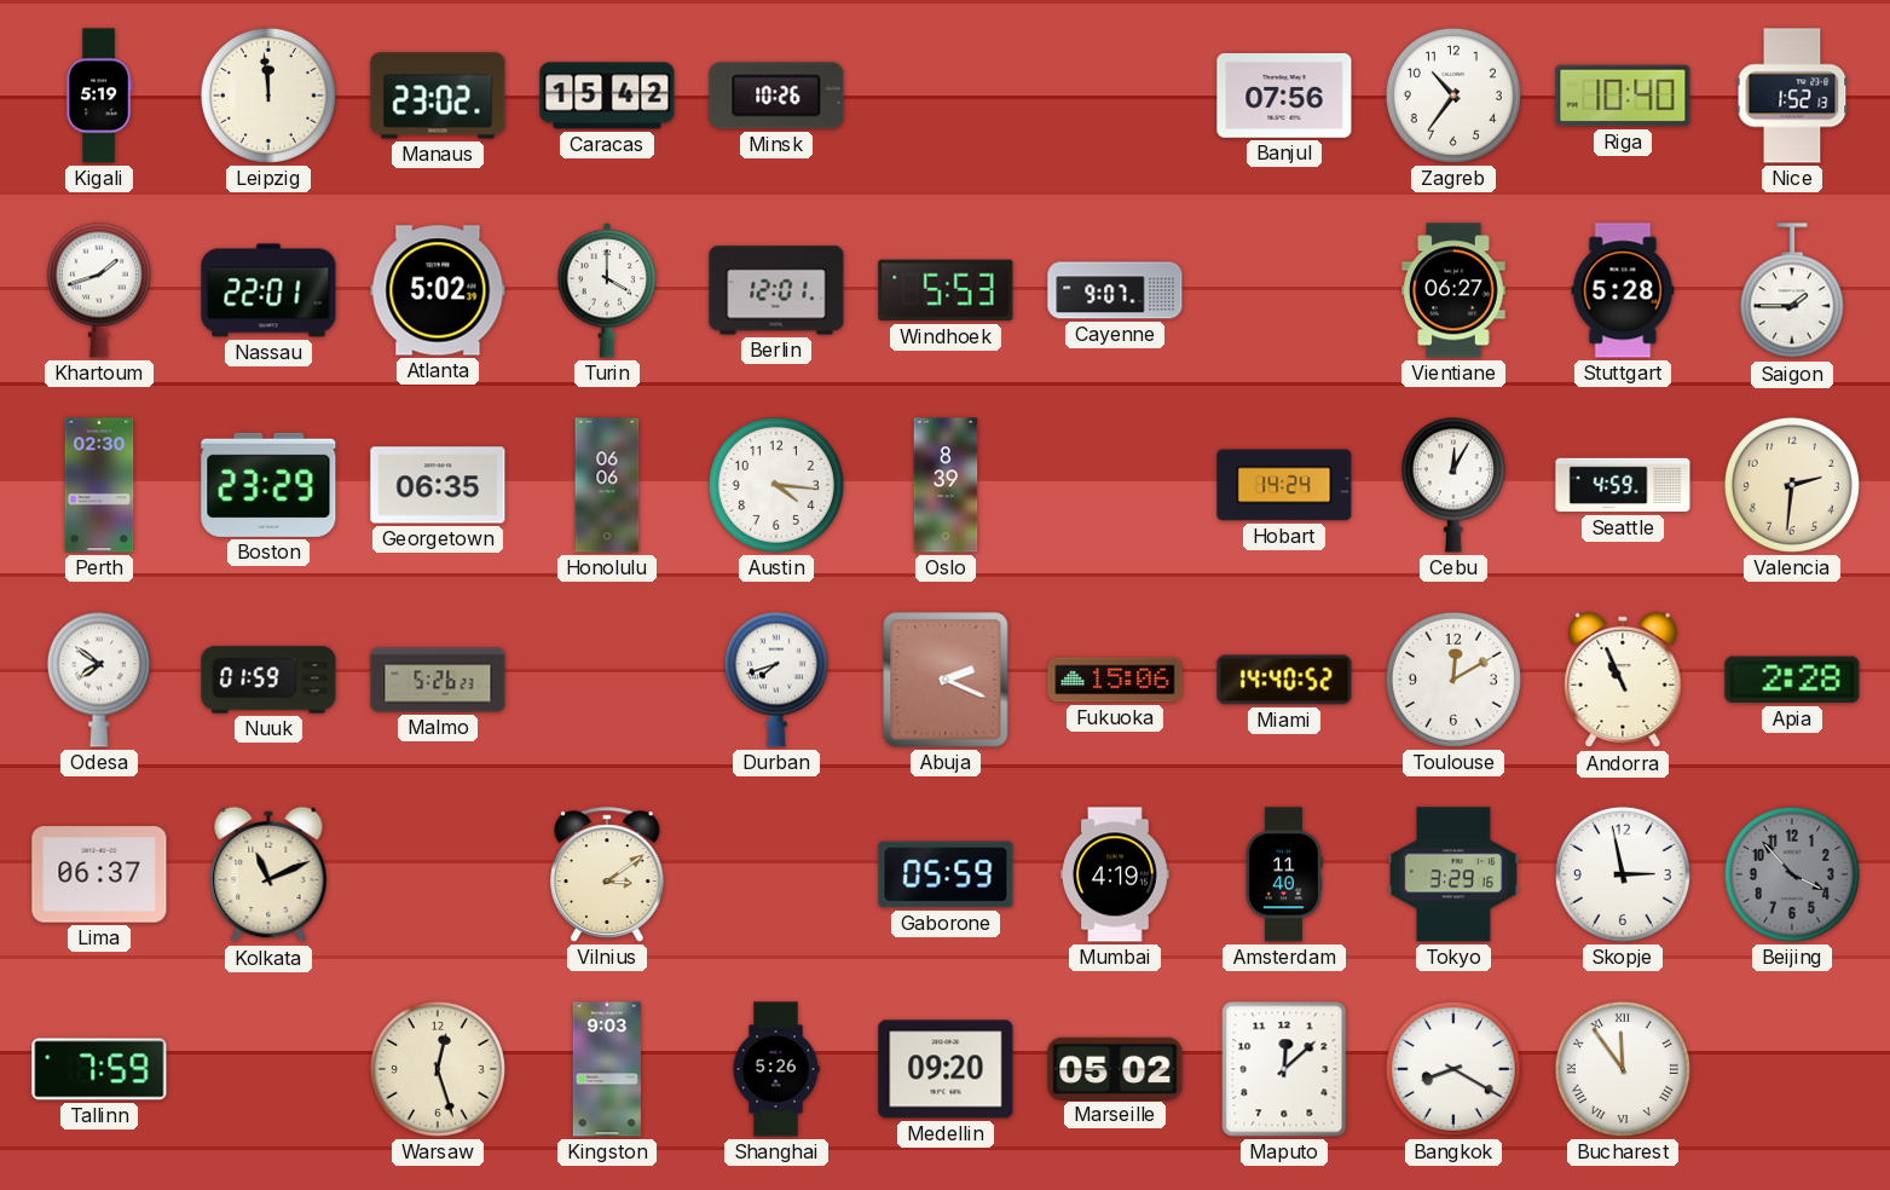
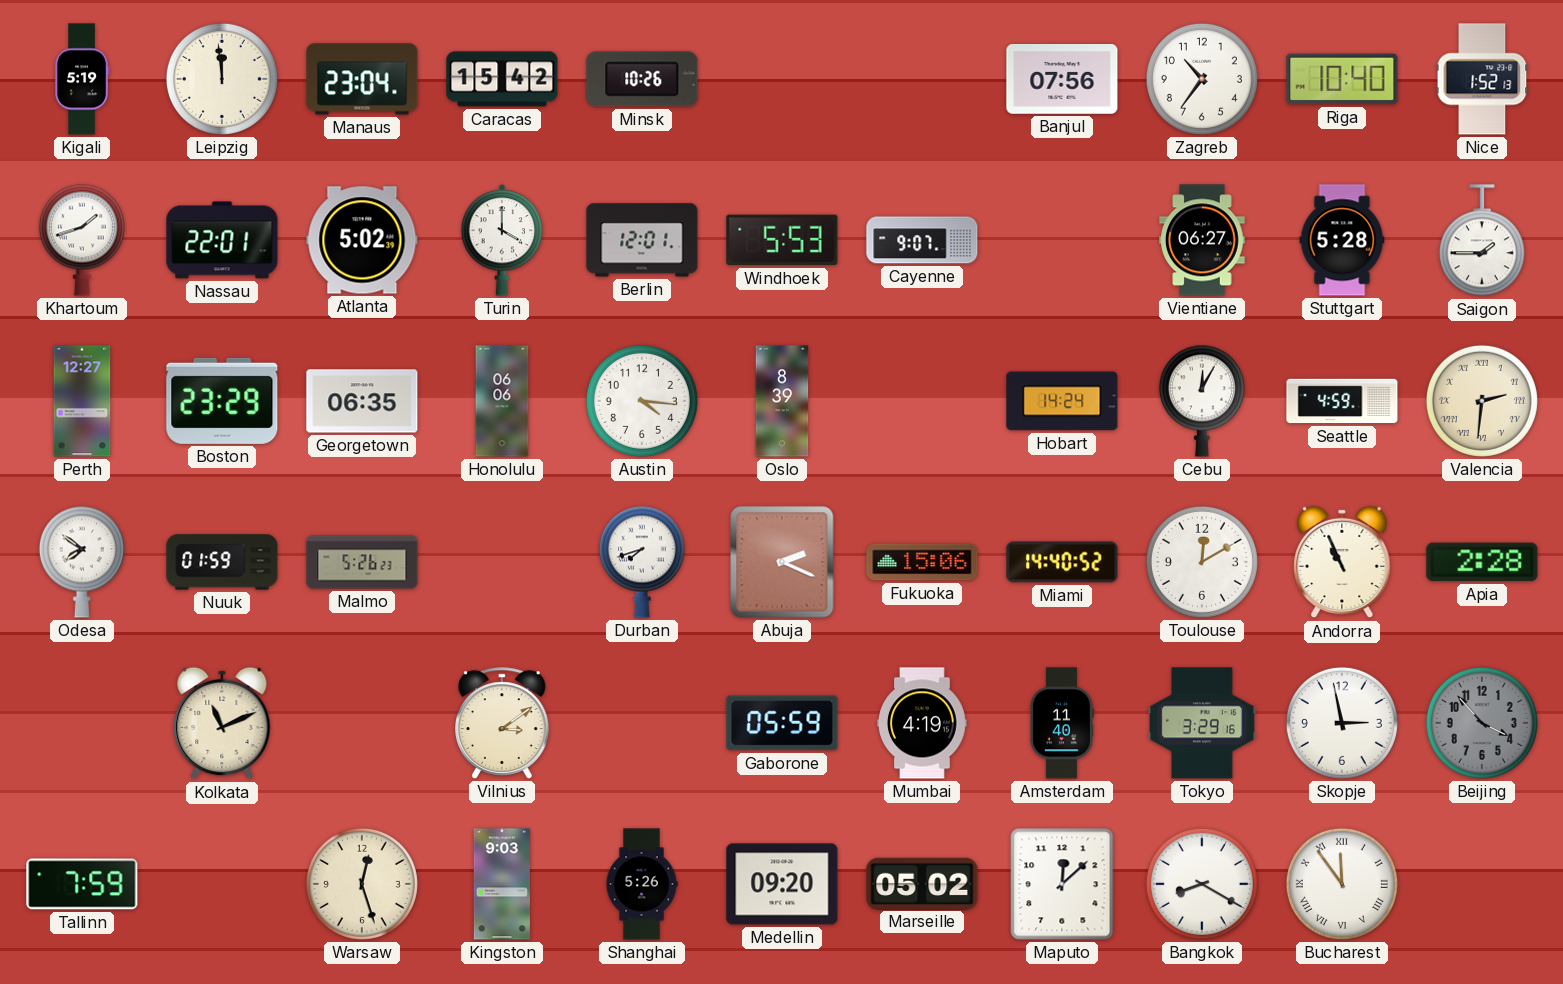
Manaus: 23:02 -> 23:04 (362, 79)
Perth: 02:30 -> 12:27 (82, 401)
Valencia numerals: Arabic -> Roman (1482, 401)
Lima: 06:37 -> none (99, 874)
